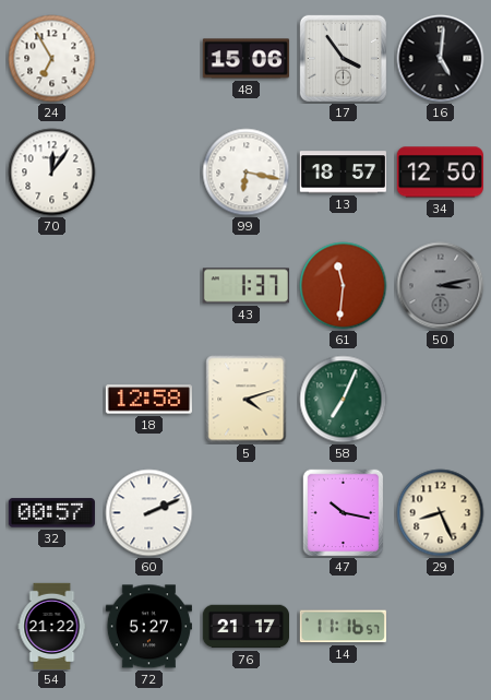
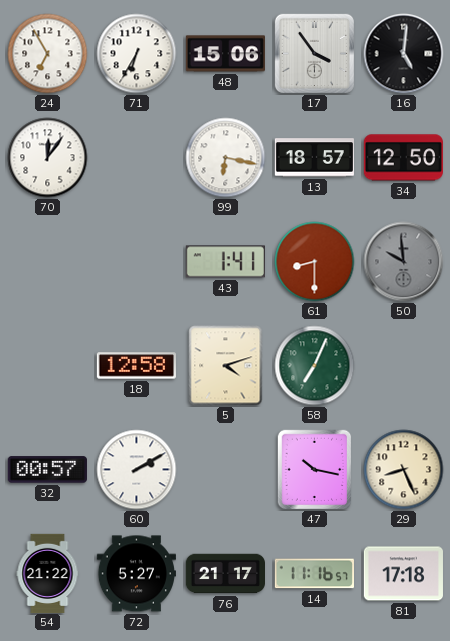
71: none -> 6:35 (137, 54)
43: 1:37 -> 1:41 (225, 262)
61: 11:31 -> 8:30 (315, 262)
50: 3:13 -> 9:59 (404, 262)
60: 2:11 -> 2:10 (137, 470)
81: none -> 17:18 (403, 574)
